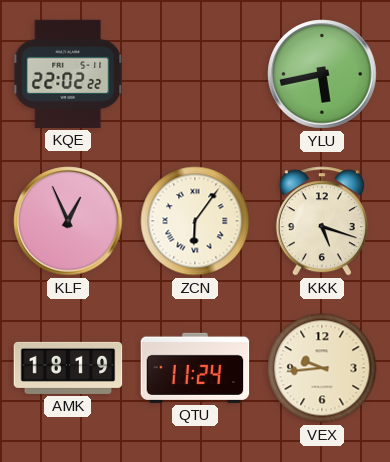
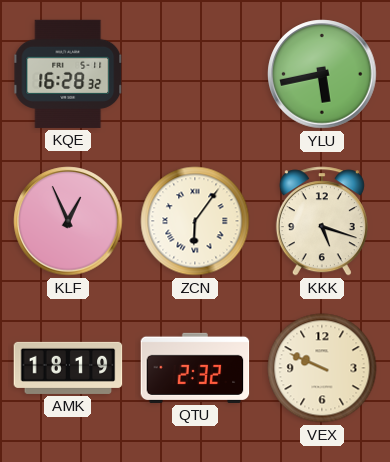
KQE: 22:02 -> 16:28 (68, 74)
QTU: 11:24 -> 2:32 (195, 368)
VEX: 9:44 -> 9:49 (322, 368)
